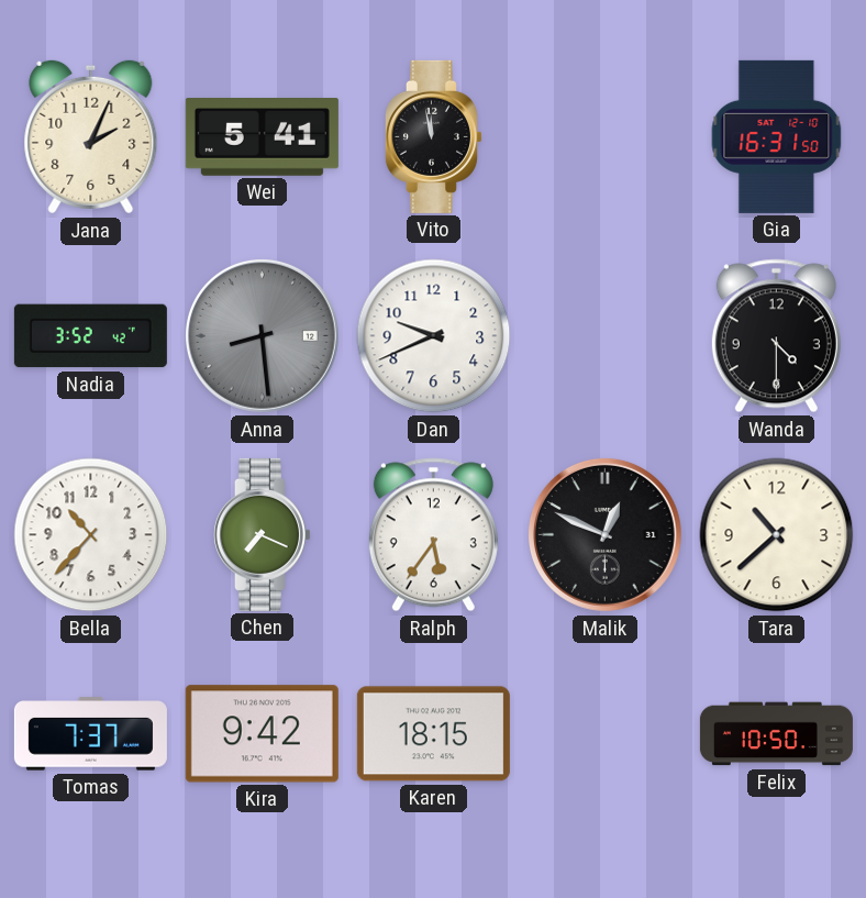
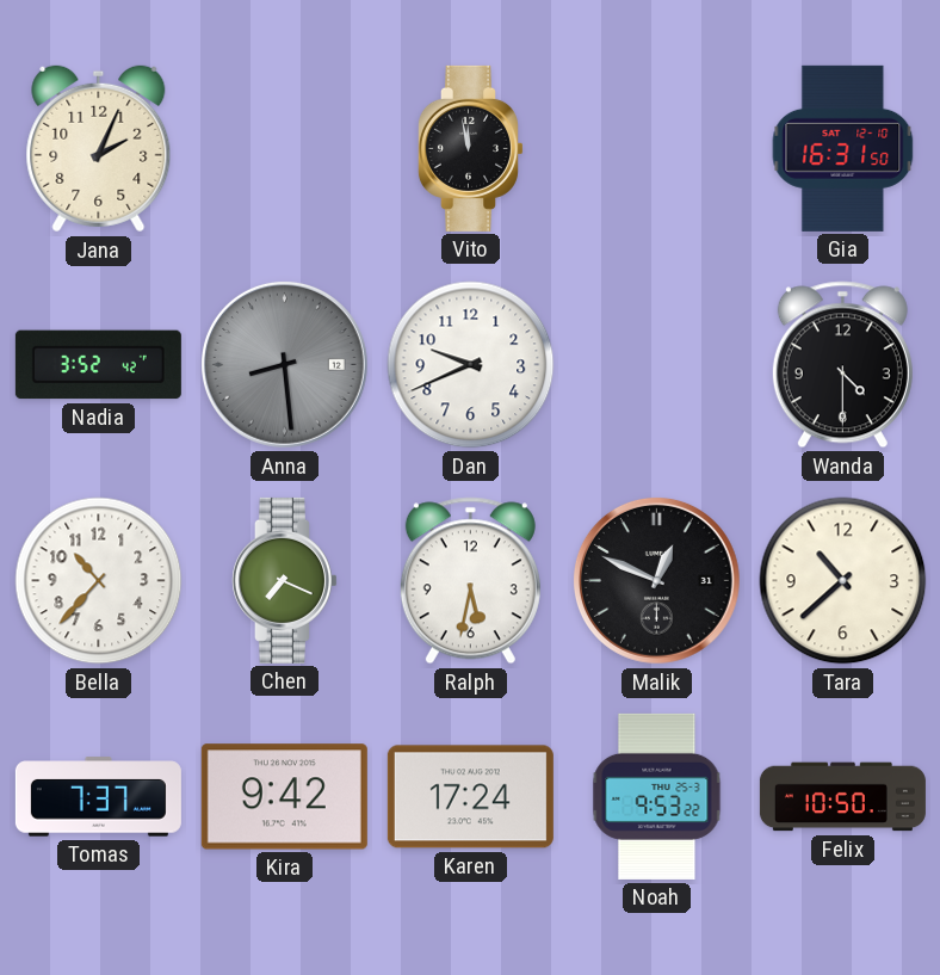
Wei: 5:41 -> none (262, 137)
Ralph: 5:36 -> 5:32 (470, 581)
Karen: 18:15 -> 17:24 (470, 797)
Noah: none -> 9:53 (657, 796)
